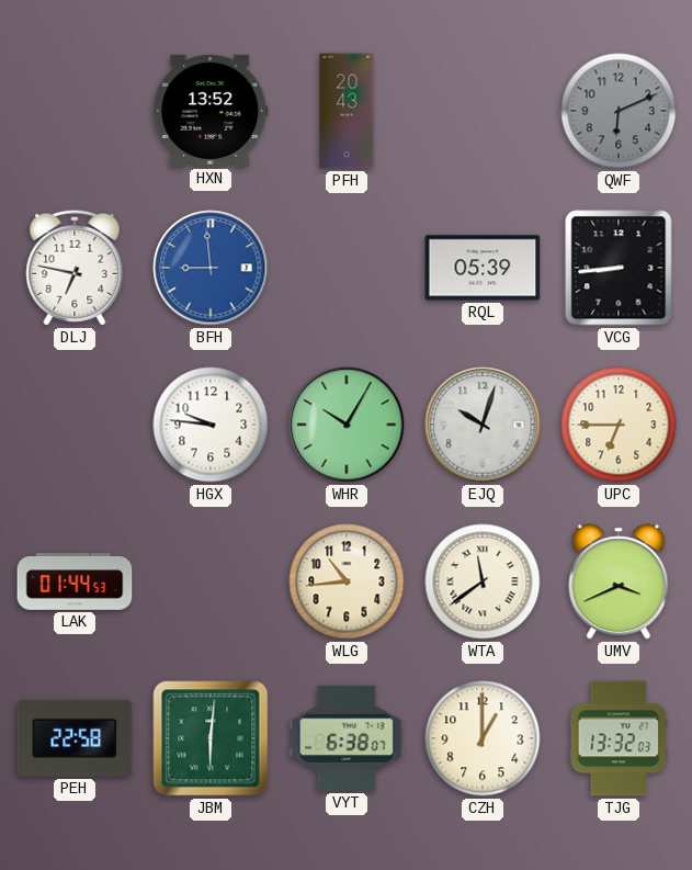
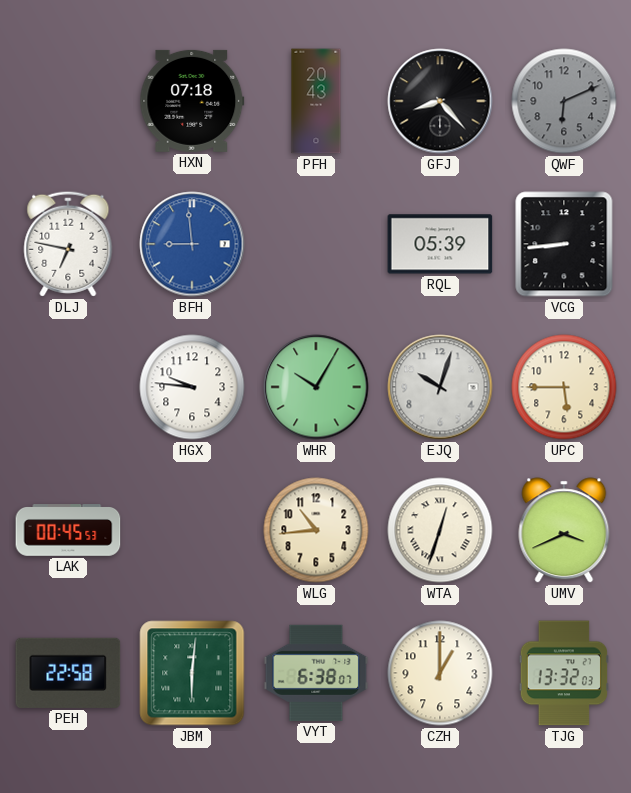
HXN: 13:52 -> 07:18 (192, 101)
GFJ: none -> 8:23 (440, 101)
UPC: 6:45 -> 5:45 (564, 387)
LAK: 01:44 -> 00:45 (68, 530)
WTA: 11:39 -> 12:33 (440, 530)
